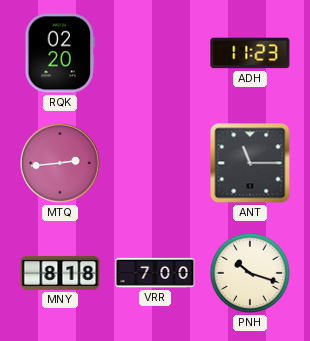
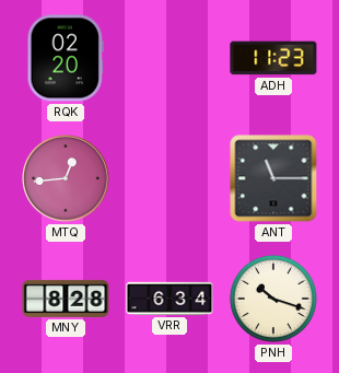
MTQ: 2:44 -> 12:44 (66, 178)
MNY: 8:18 -> 8:28 (66, 299)
VRR: 7:00 -> 6:34 (169, 299)
